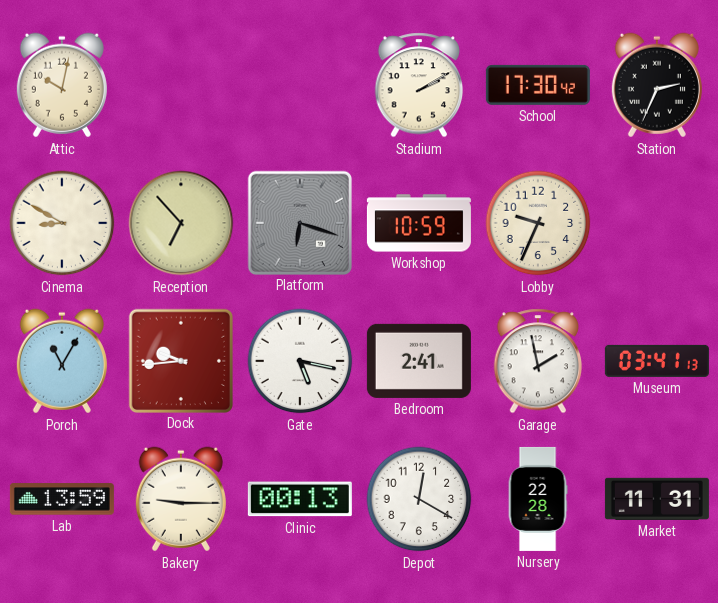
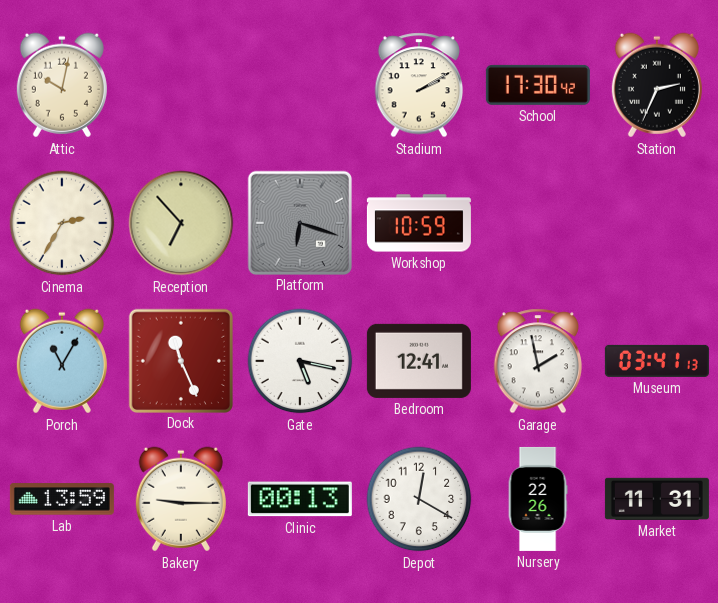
Cinema: 8:50 -> 2:35 (62, 223)
Lobby: 9:34 -> none (538, 223)
Dock: 9:44 -> 11:26 (180, 360)
Bedroom: 2:41 -> 12:41 (419, 361)
Nursery: 22:28 -> 22:26 (538, 499)
